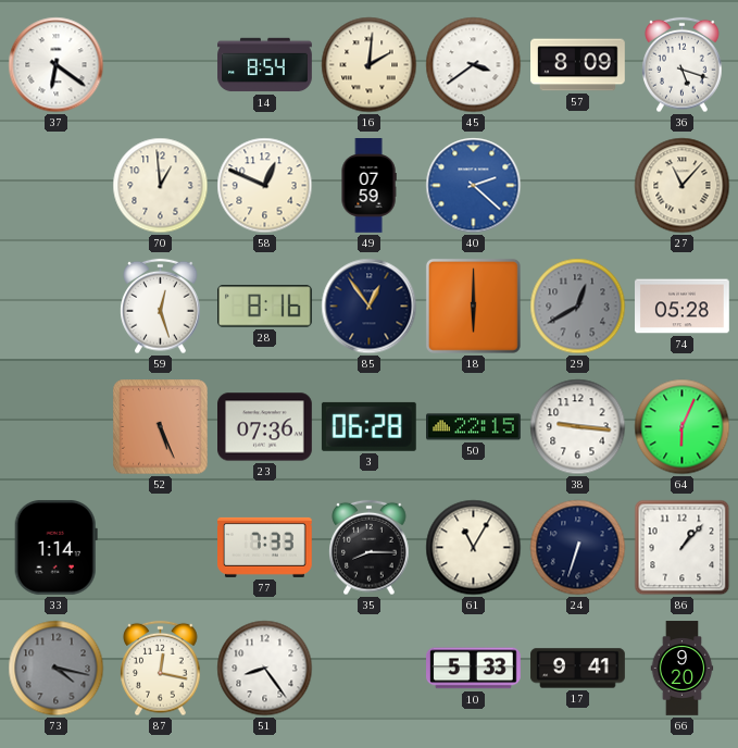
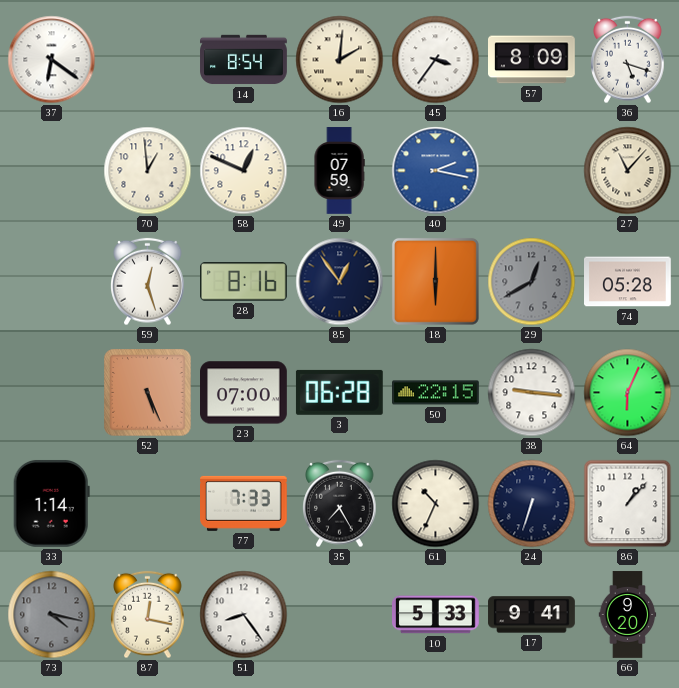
45: 3:39 -> 3:36 (436, 60)
40: 2:22 -> 2:17 (436, 171)
23: 07:36 -> 07:00 (244, 393)
35: 8:15 -> 7:25 (340, 504)
61: 11:05 -> 10:34 (436, 504)
